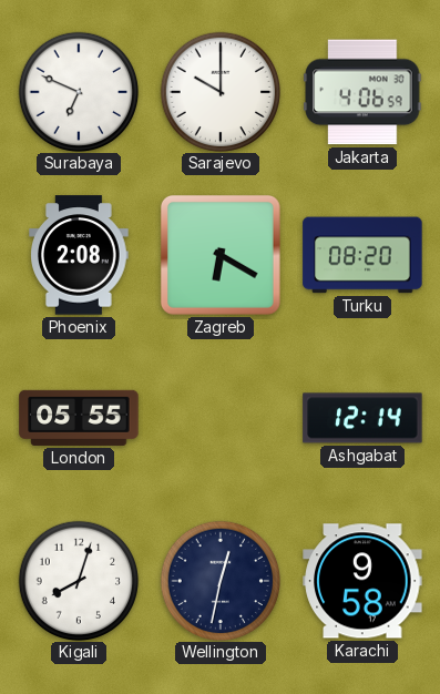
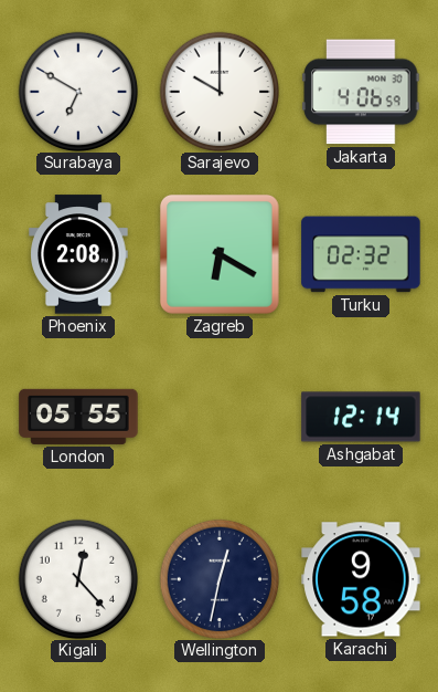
Surabaya: 6:49 -> 6:50 (77, 91)
Turku: 08:20 -> 02:32 (361, 254)
Kigali: 8:03 -> 12:23 (77, 578)
